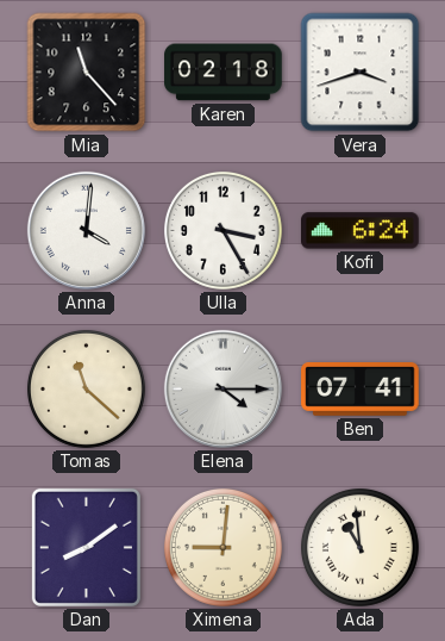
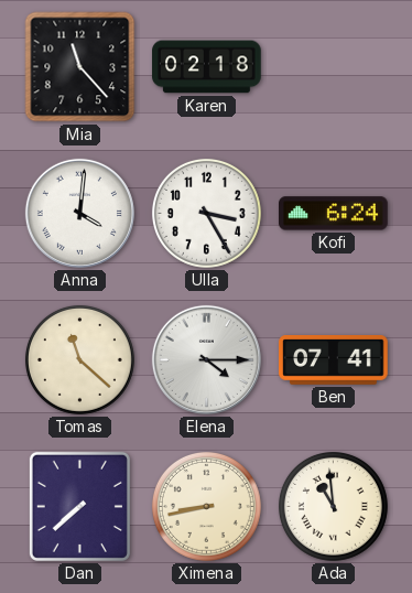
Vera: 3:42 -> none (361, 73)
Dan: 8:09 -> 7:38 (79, 506)
Ximena: 9:01 -> 8:43 (206, 506)
